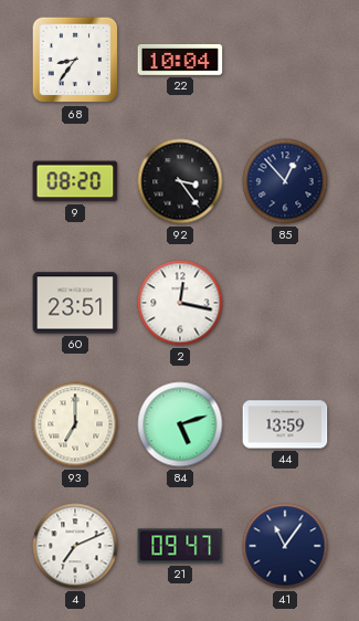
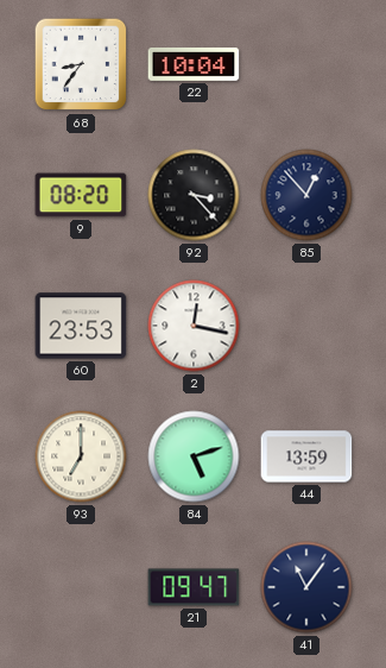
92: 3:24 -> 3:23 (194, 195)
60: 23:51 -> 23:53 (81, 326)
4: 7:11 -> none (75, 546)
